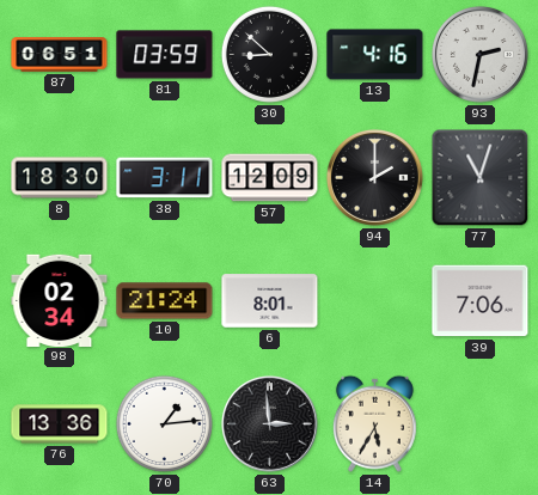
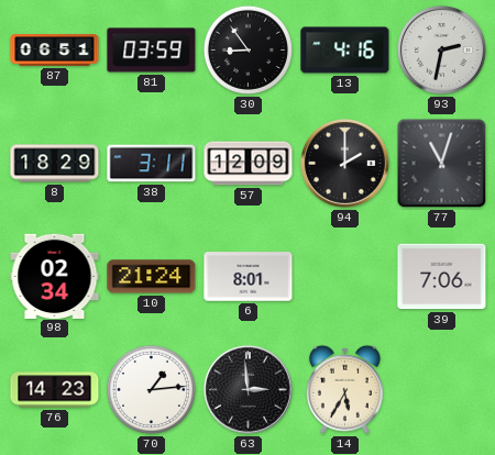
30: 8:52 -> 8:54 (248, 49)
8: 18:30 -> 18:29 (55, 164)
76: 13:36 -> 14:23 (55, 390)
